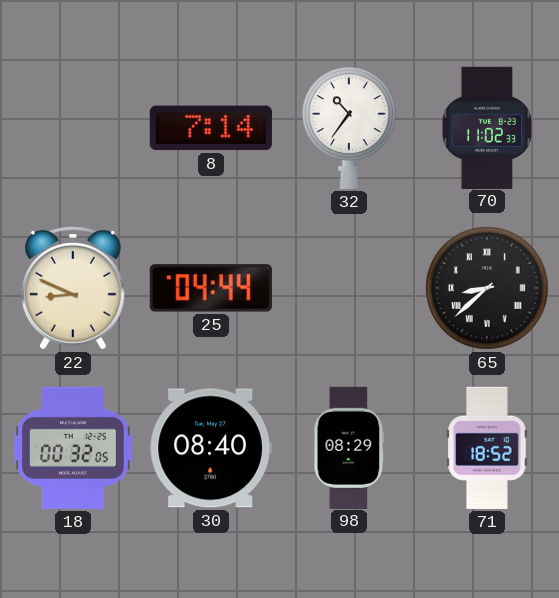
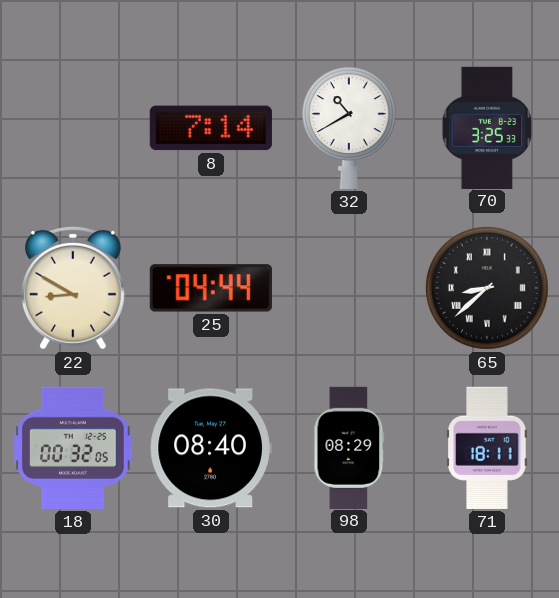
32: 10:36 -> 10:40 (349, 128)
70: 11:02 -> 3:25 (486, 127)
22: 8:49 -> 8:50 (73, 288)
71: 18:52 -> 18:11 (487, 448)
